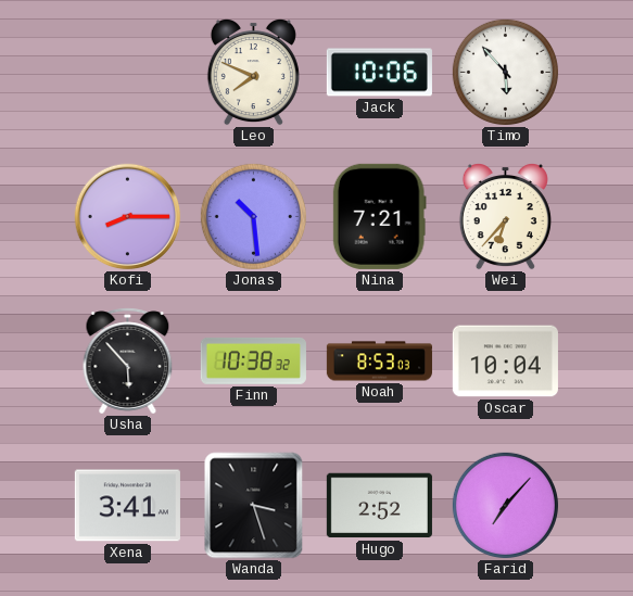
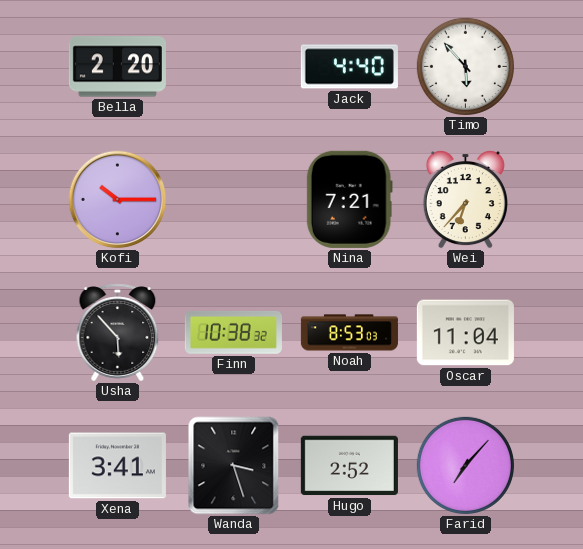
Bella: none -> 2:20 (117, 67)
Leo: 7:49 -> none (253, 72)
Jack: 10:06 -> 4:40 (349, 67)
Kofi: 8:15 -> 10:15 (118, 200)
Jonas: 10:29 -> none (253, 216)
Oscar: 10:04 -> 11:04 (465, 333)
